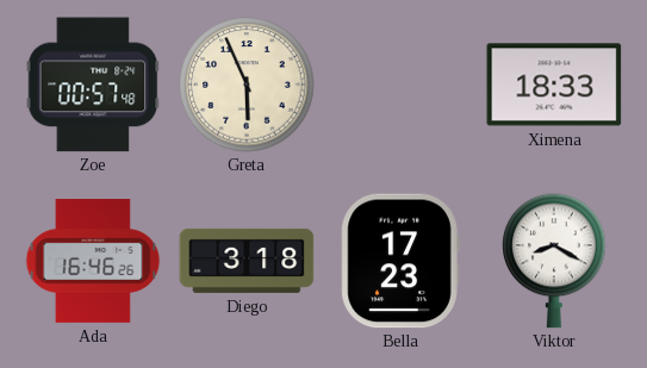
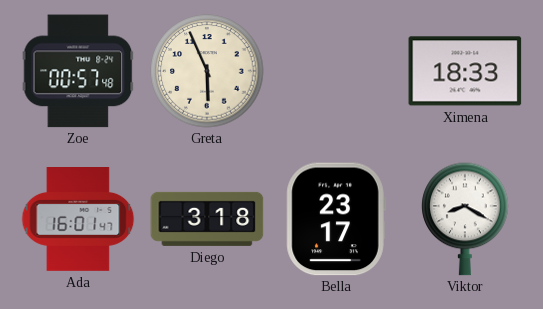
Ada: 16:46 -> 16:01 (78, 220)
Bella: 17:23 -> 23:17 (336, 219)
